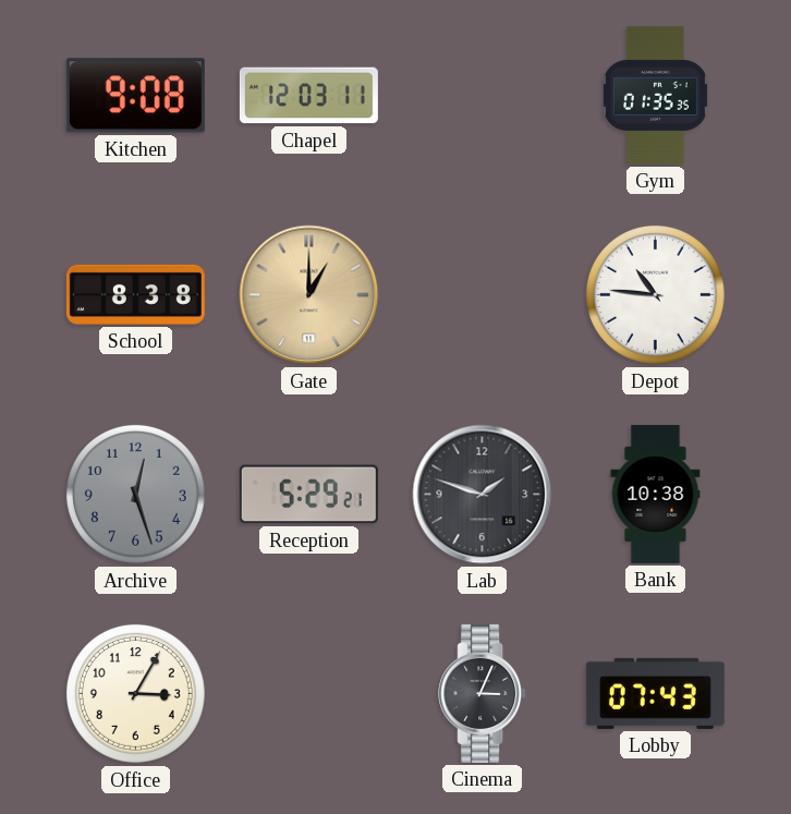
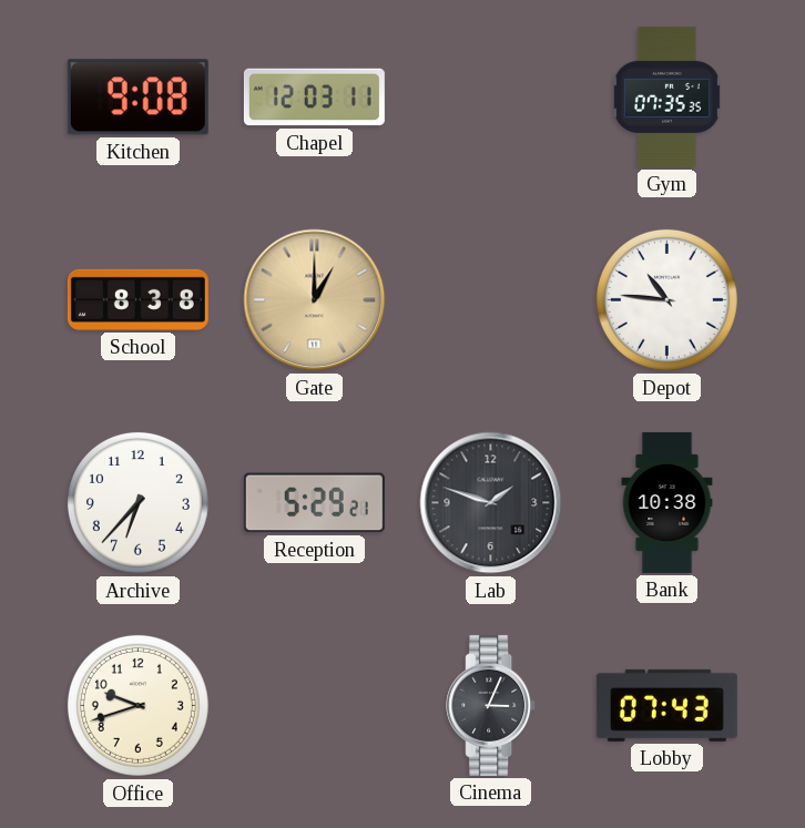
Gym: 01:35 -> 07:35 (666, 96)
Archive: 12:27 -> 6:37 (137, 502)
Archive dial: grey -> white (137, 502)
Office: 3:05 -> 9:42 (137, 705)
